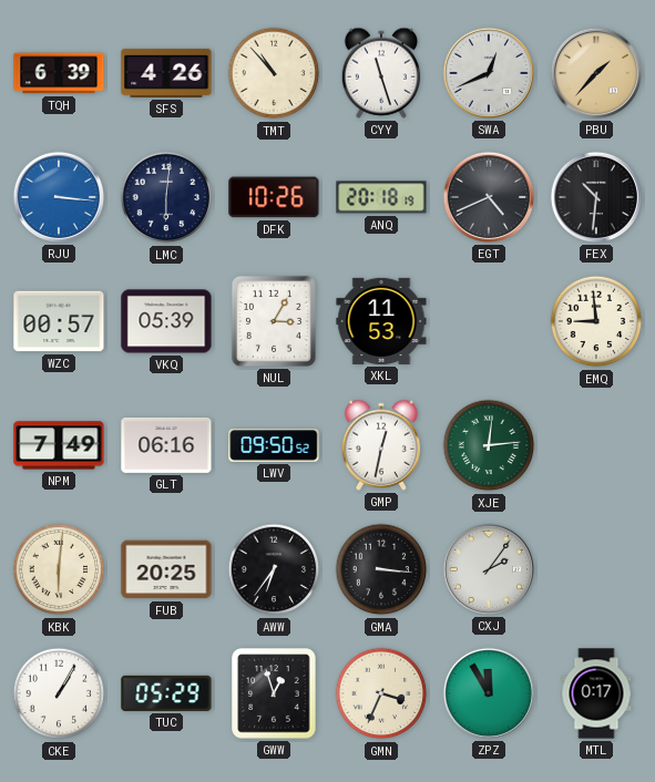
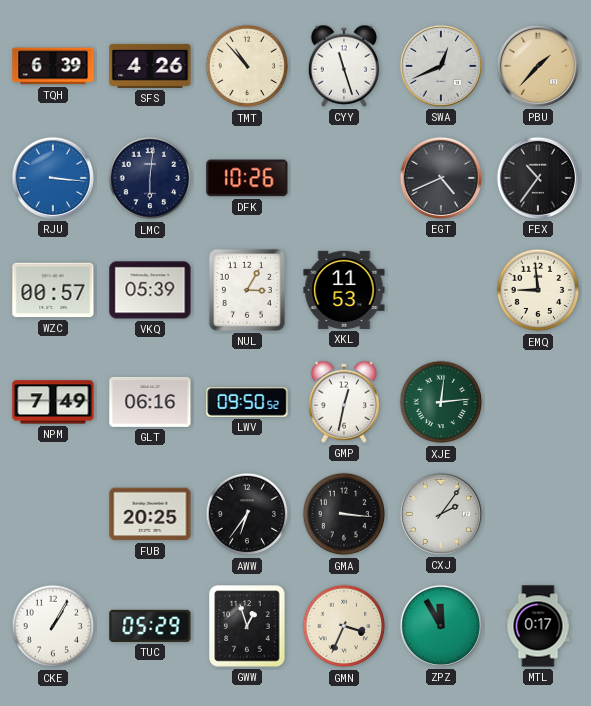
ANQ: 20:18 -> none (381, 197)
FEX: 10:31 -> 10:36 (538, 178)
KBK: 6:01 -> none (59, 569)
